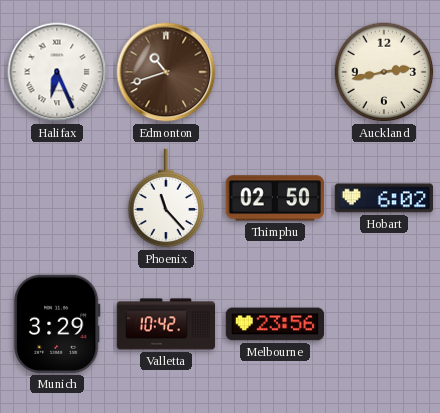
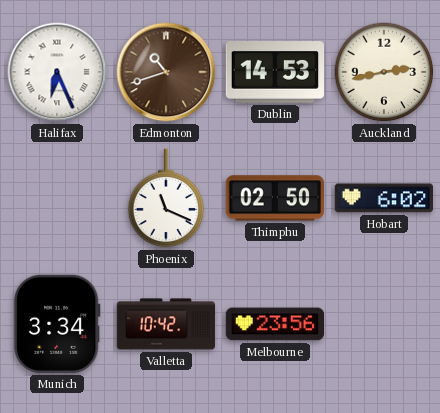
Dublin: none -> 14:53 (274, 72)
Phoenix: 11:23 -> 11:19 (166, 198)
Munich: 3:29 -> 3:34 (57, 324)
